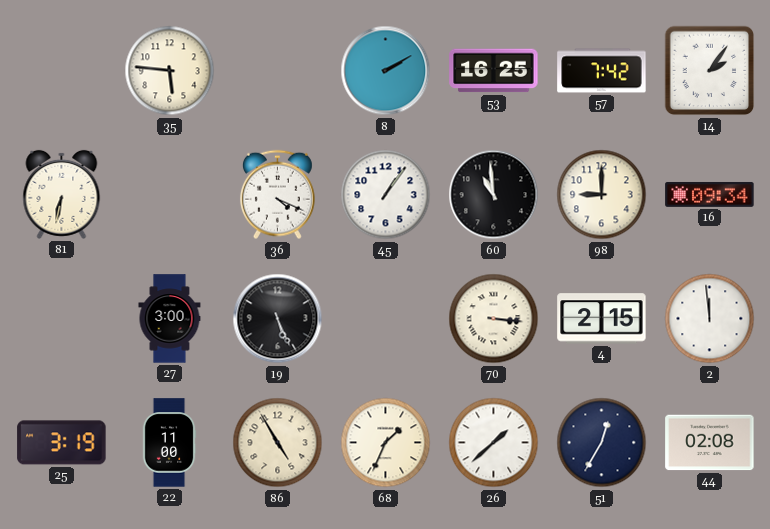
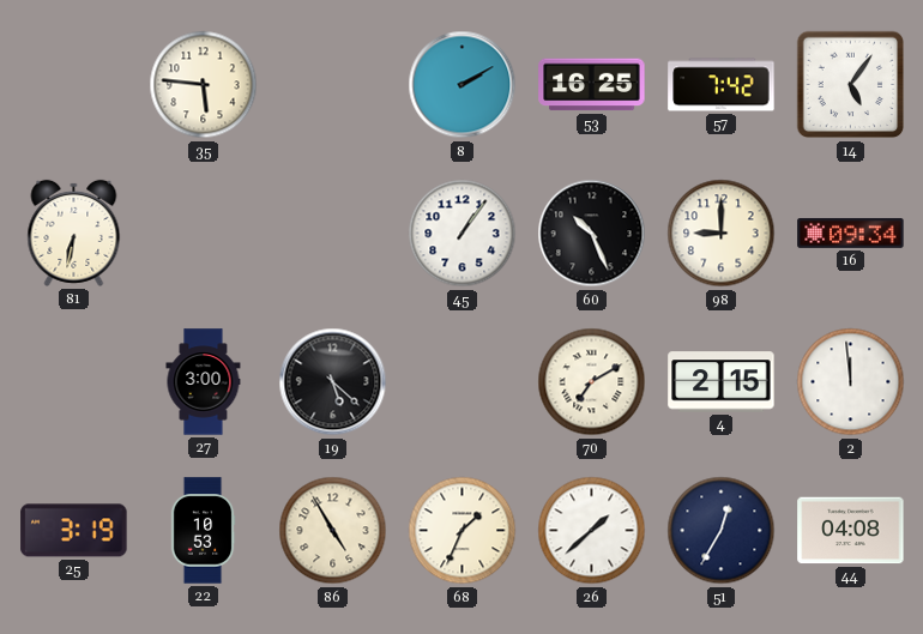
14: 2:06 -> 5:06 (851, 85)
36: 4:19 -> none (277, 195)
60: 10:59 -> 10:26 (592, 234)
19: 5:26 -> 5:22 (333, 382)
70: 3:16 -> 7:10 (592, 382)
22: 11:00 -> 10:53 (203, 531)
44: 02:08 -> 04:08 (851, 531)
